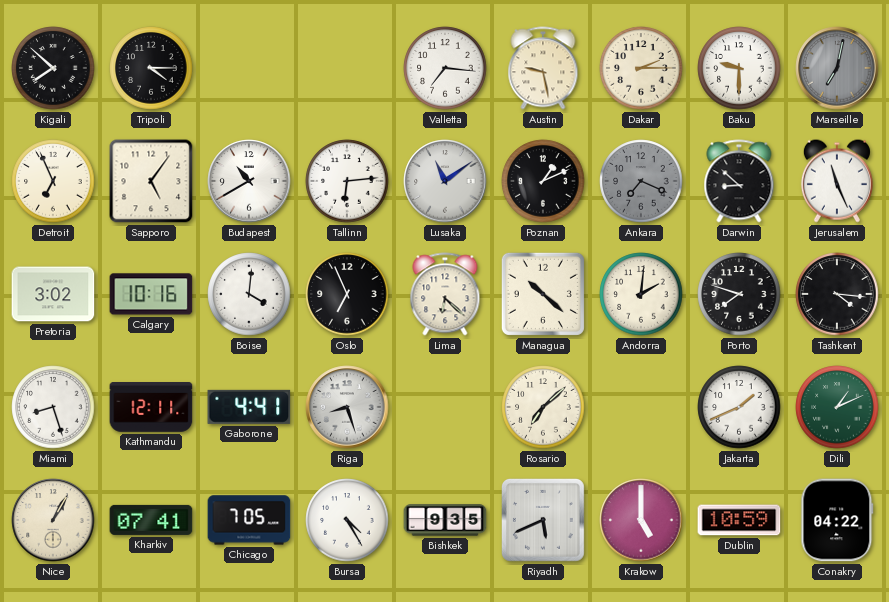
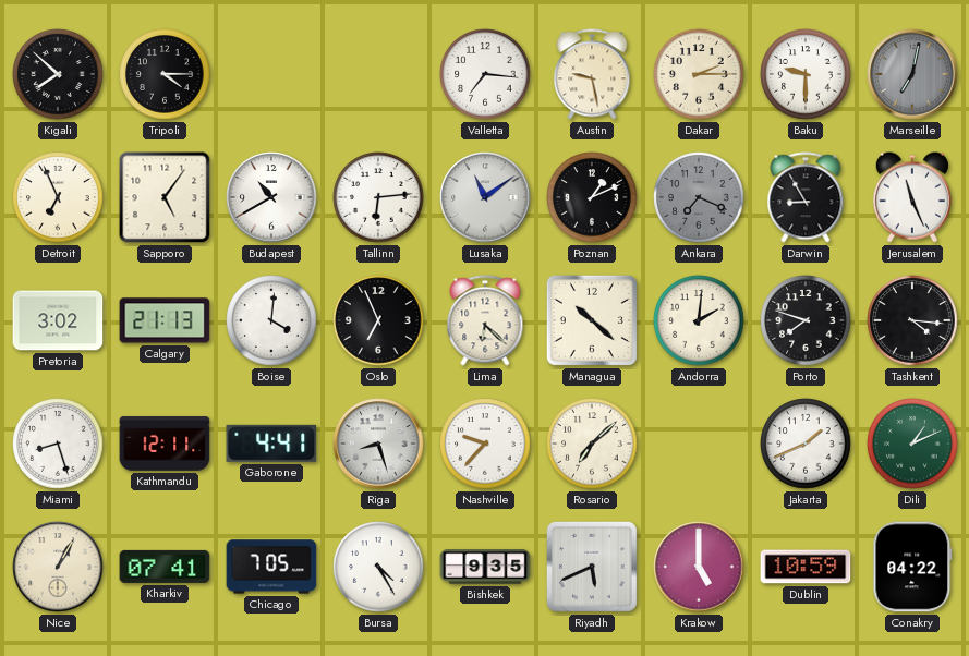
Darwin: 8:52 -> 8:55 (806, 197)
Calgary: 10:16 -> 21:13 (165, 320)
Nashville: none -> 9:37 (485, 444)
